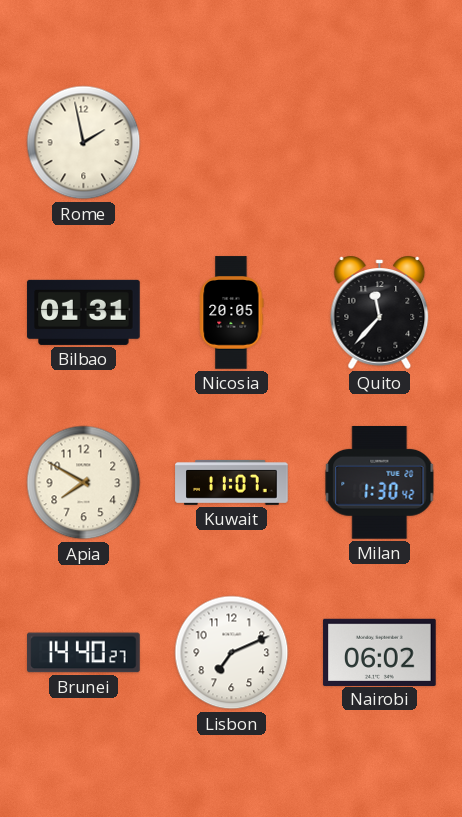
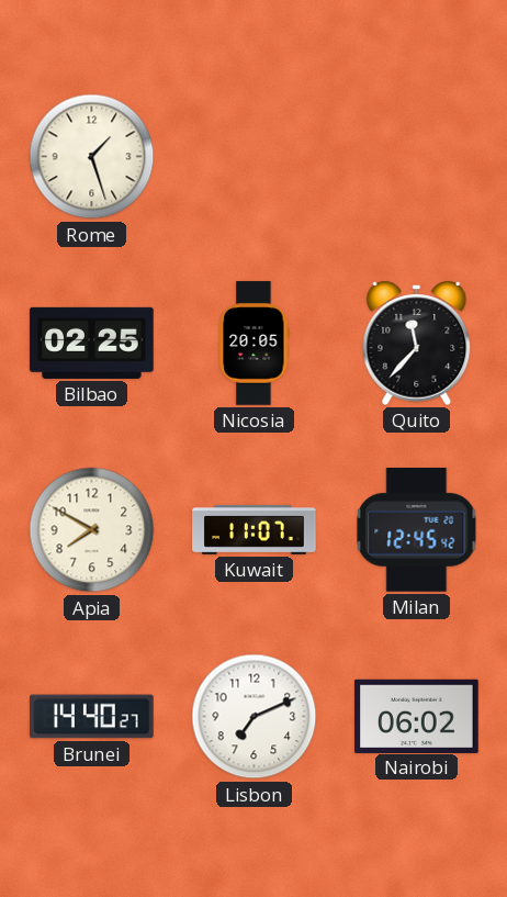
Rome: 1:58 -> 1:27 (92, 157)
Bilbao: 01:31 -> 02:25 (92, 343)
Milan: 1:30 -> 12:45 (417, 530)
